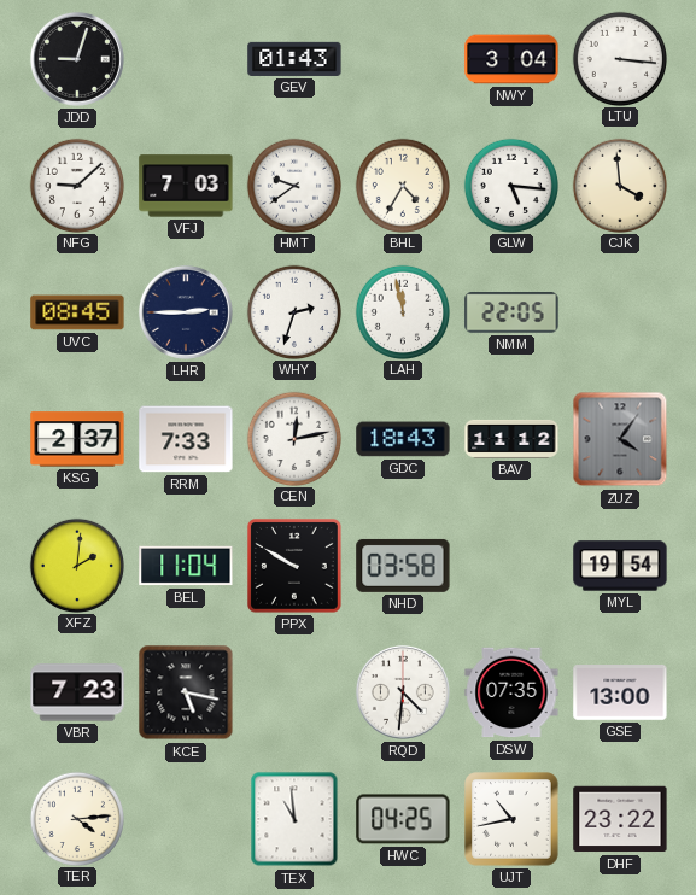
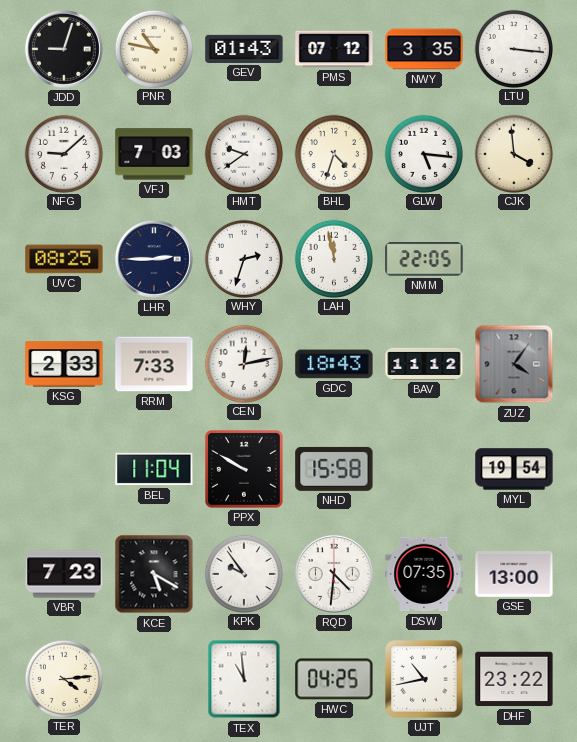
PNR: none -> 10:47 (153, 48)
PMS: none -> 07:12 (334, 49)
NWY: 3:04 -> 3:35 (424, 49)
BHL: 4:35 -> 4:33 (333, 153)
UVC: 08:45 -> 08:25 (64, 259)
KSG: 2:37 -> 2:33 (64, 364)
XFZ: 2:01 -> none (76, 565)
NHD: 03:58 -> 15:58 (334, 469)
KCE: 5:17 -> 5:20 (154, 574)
KPK: none -> 9:54 (243, 573)
